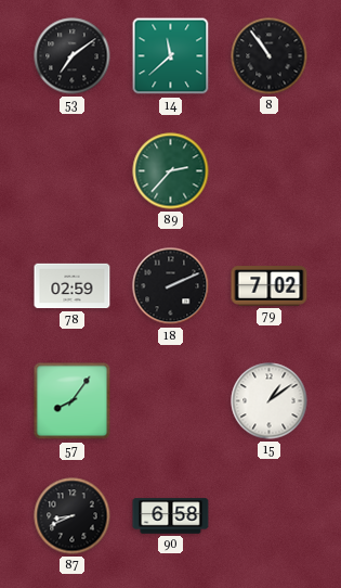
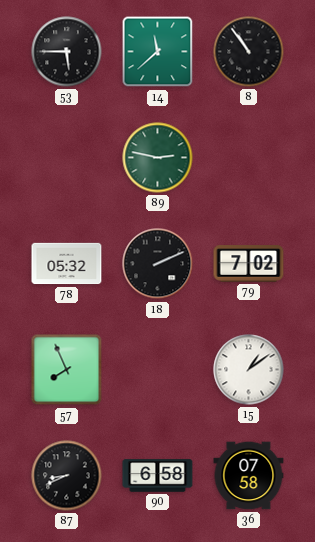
53: 7:09 -> 5:45 (67, 52)
89: 2:37 -> 2:47 (158, 158)
78: 02:59 -> 05:32 (67, 264)
57: 8:06 -> 7:56 (67, 370)
36: none -> 07:58 (249, 476)
